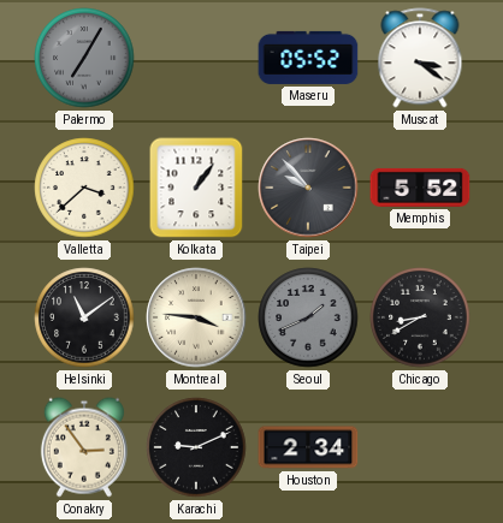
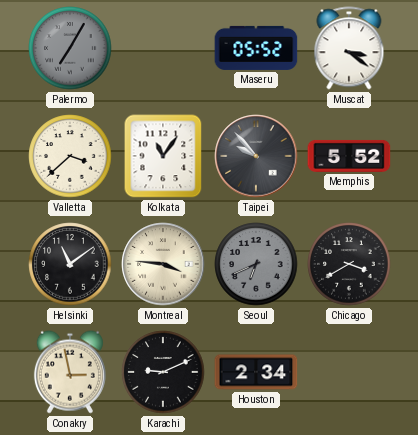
Kolkata: 1:06 -> 11:06 (163, 156)
Seoul: 1:41 -> 6:41 (256, 264)
Chicago: 8:40 -> 3:40 (349, 264)
Conakry: 2:54 -> 2:58 (70, 372)
